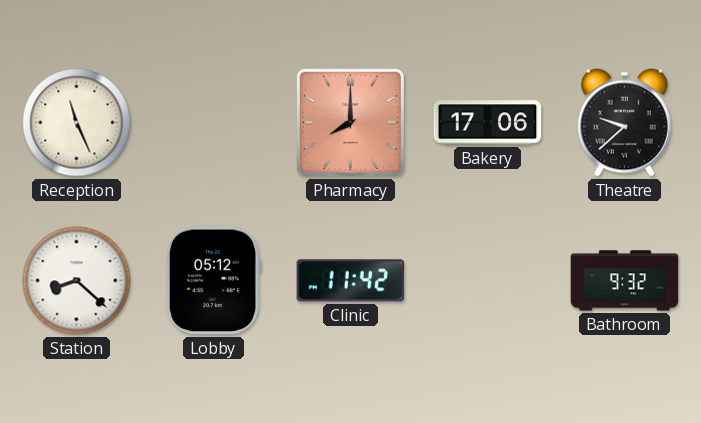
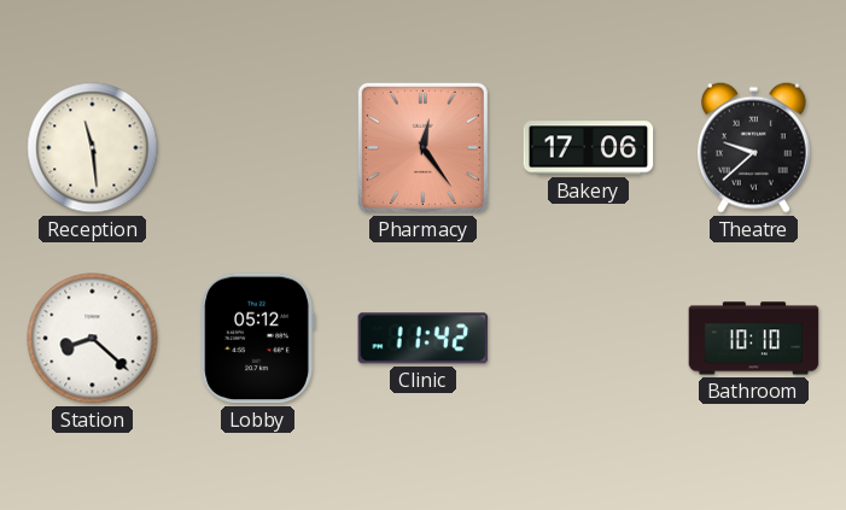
Reception: 11:26 -> 11:29 (93, 148)
Pharmacy: 8:00 -> 12:24 (422, 147)
Bathroom: 9:32 -> 10:10 (754, 339)
